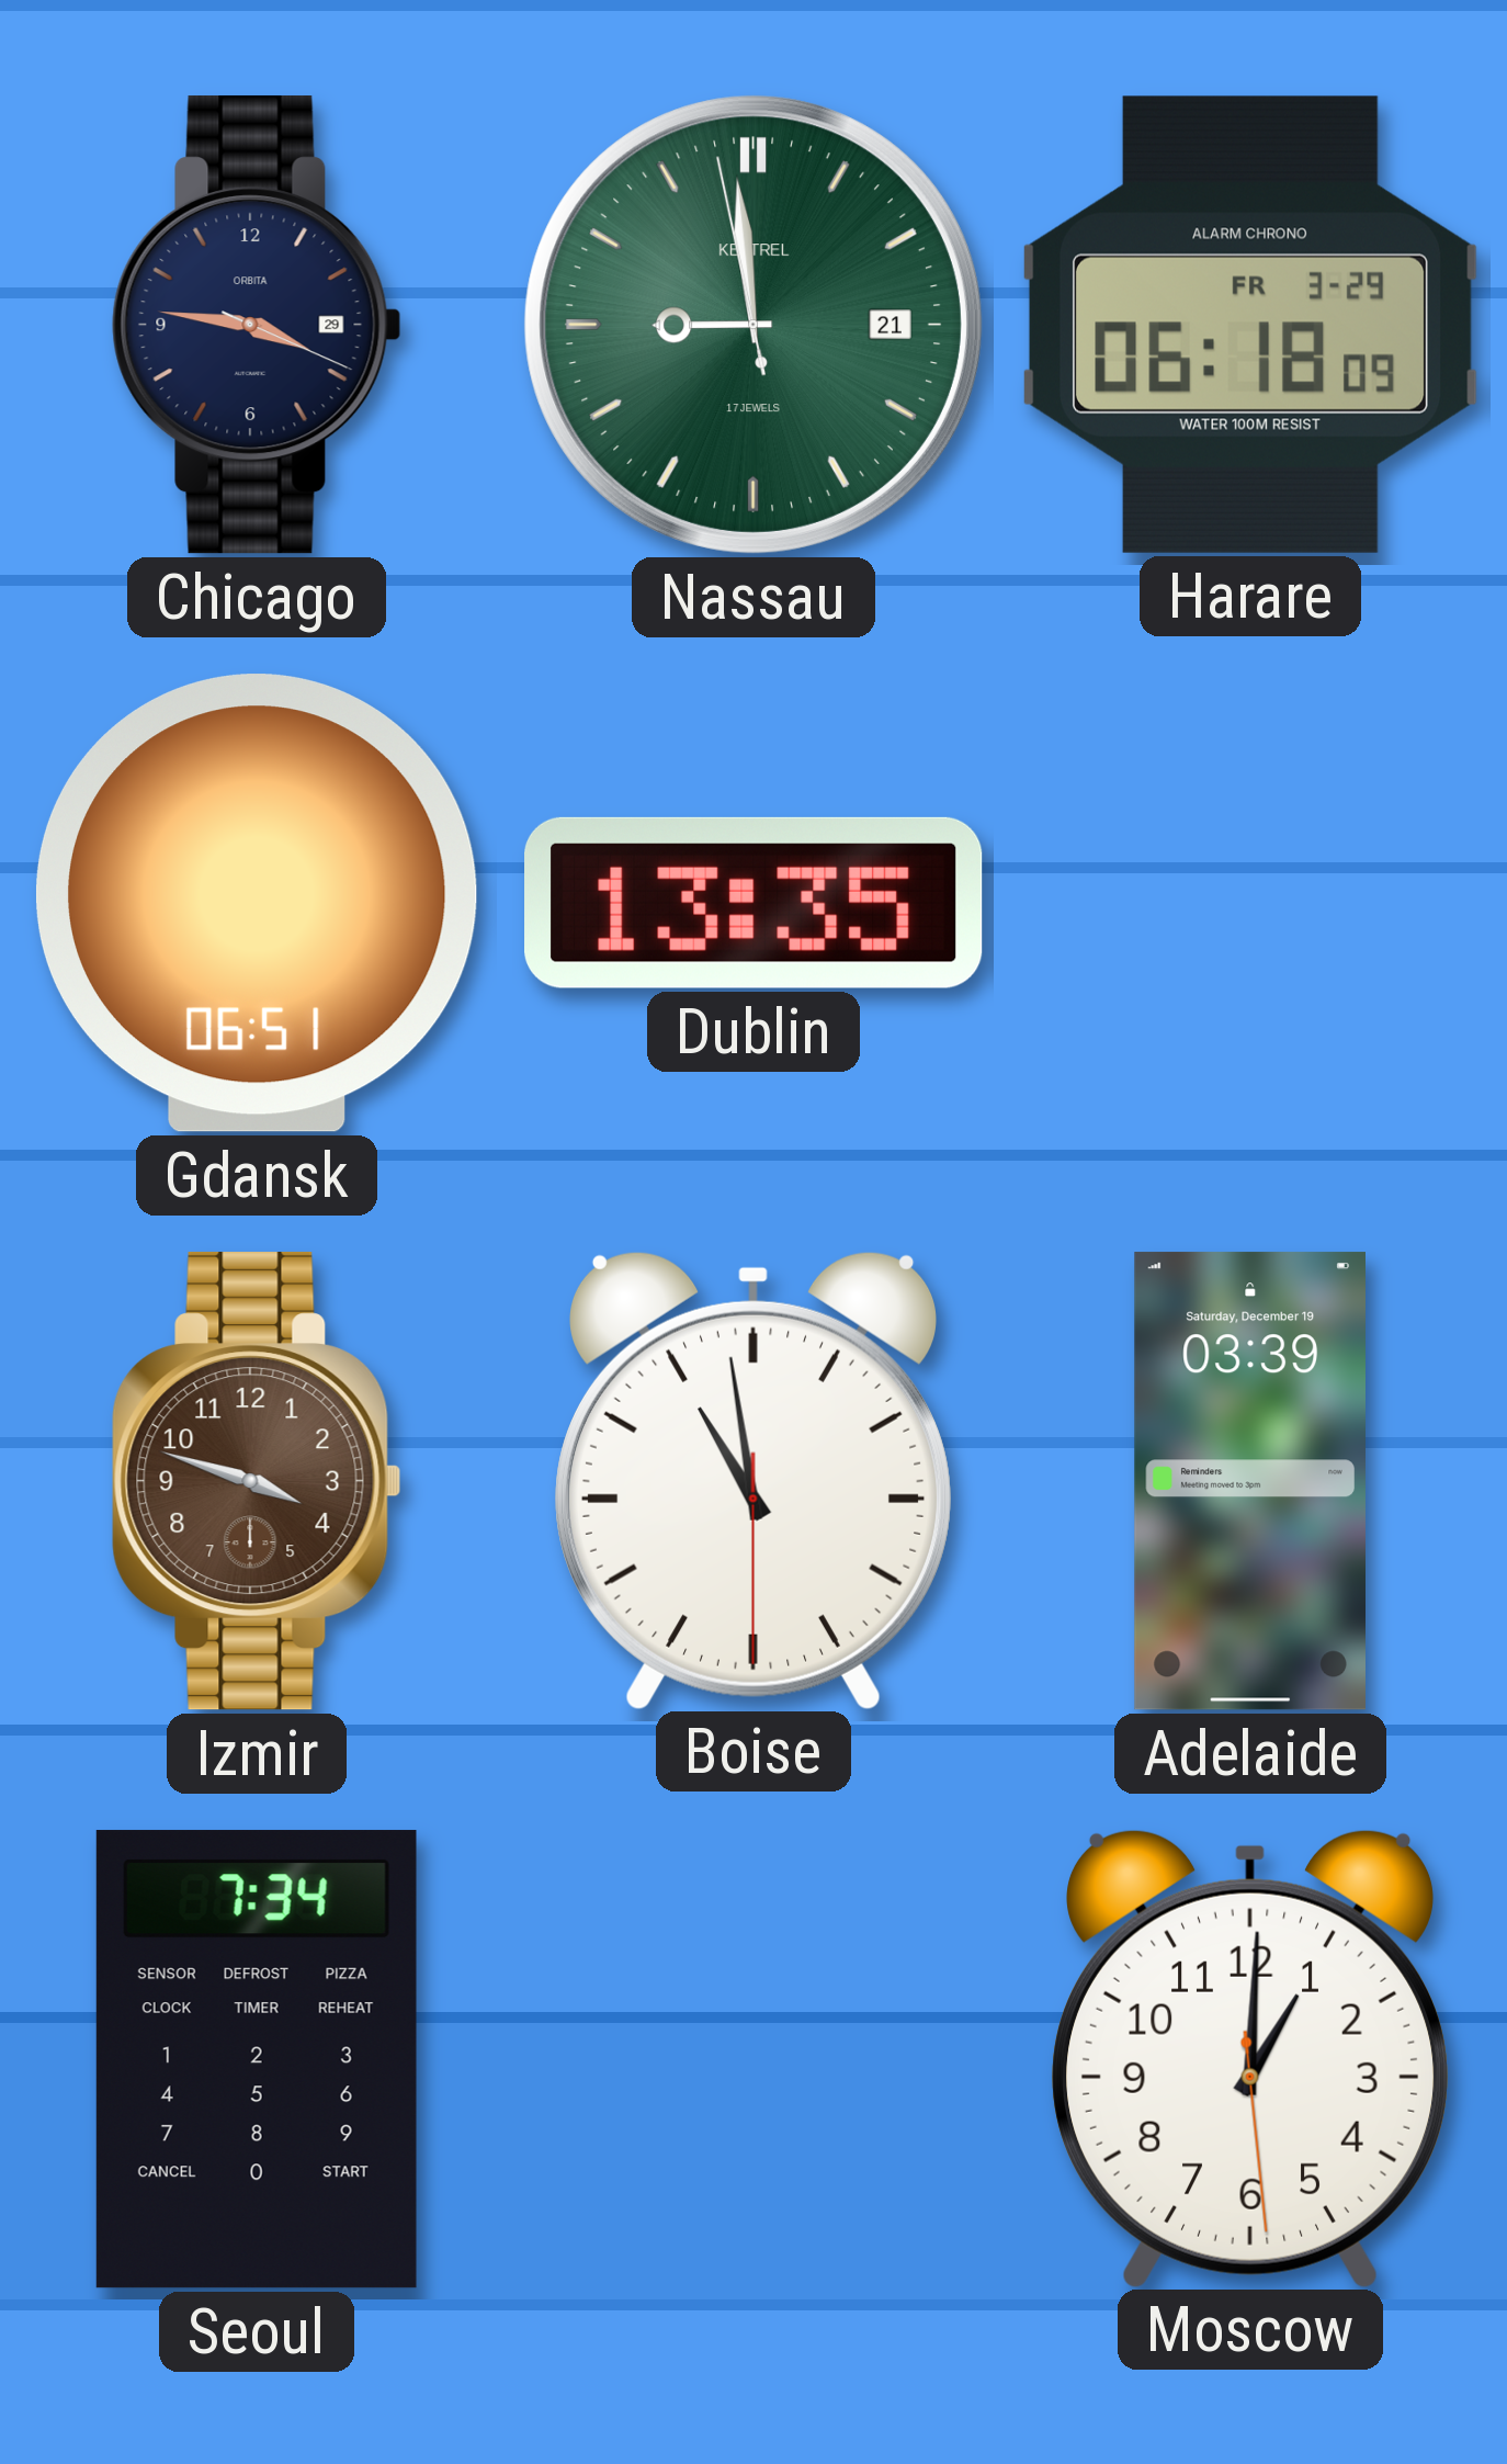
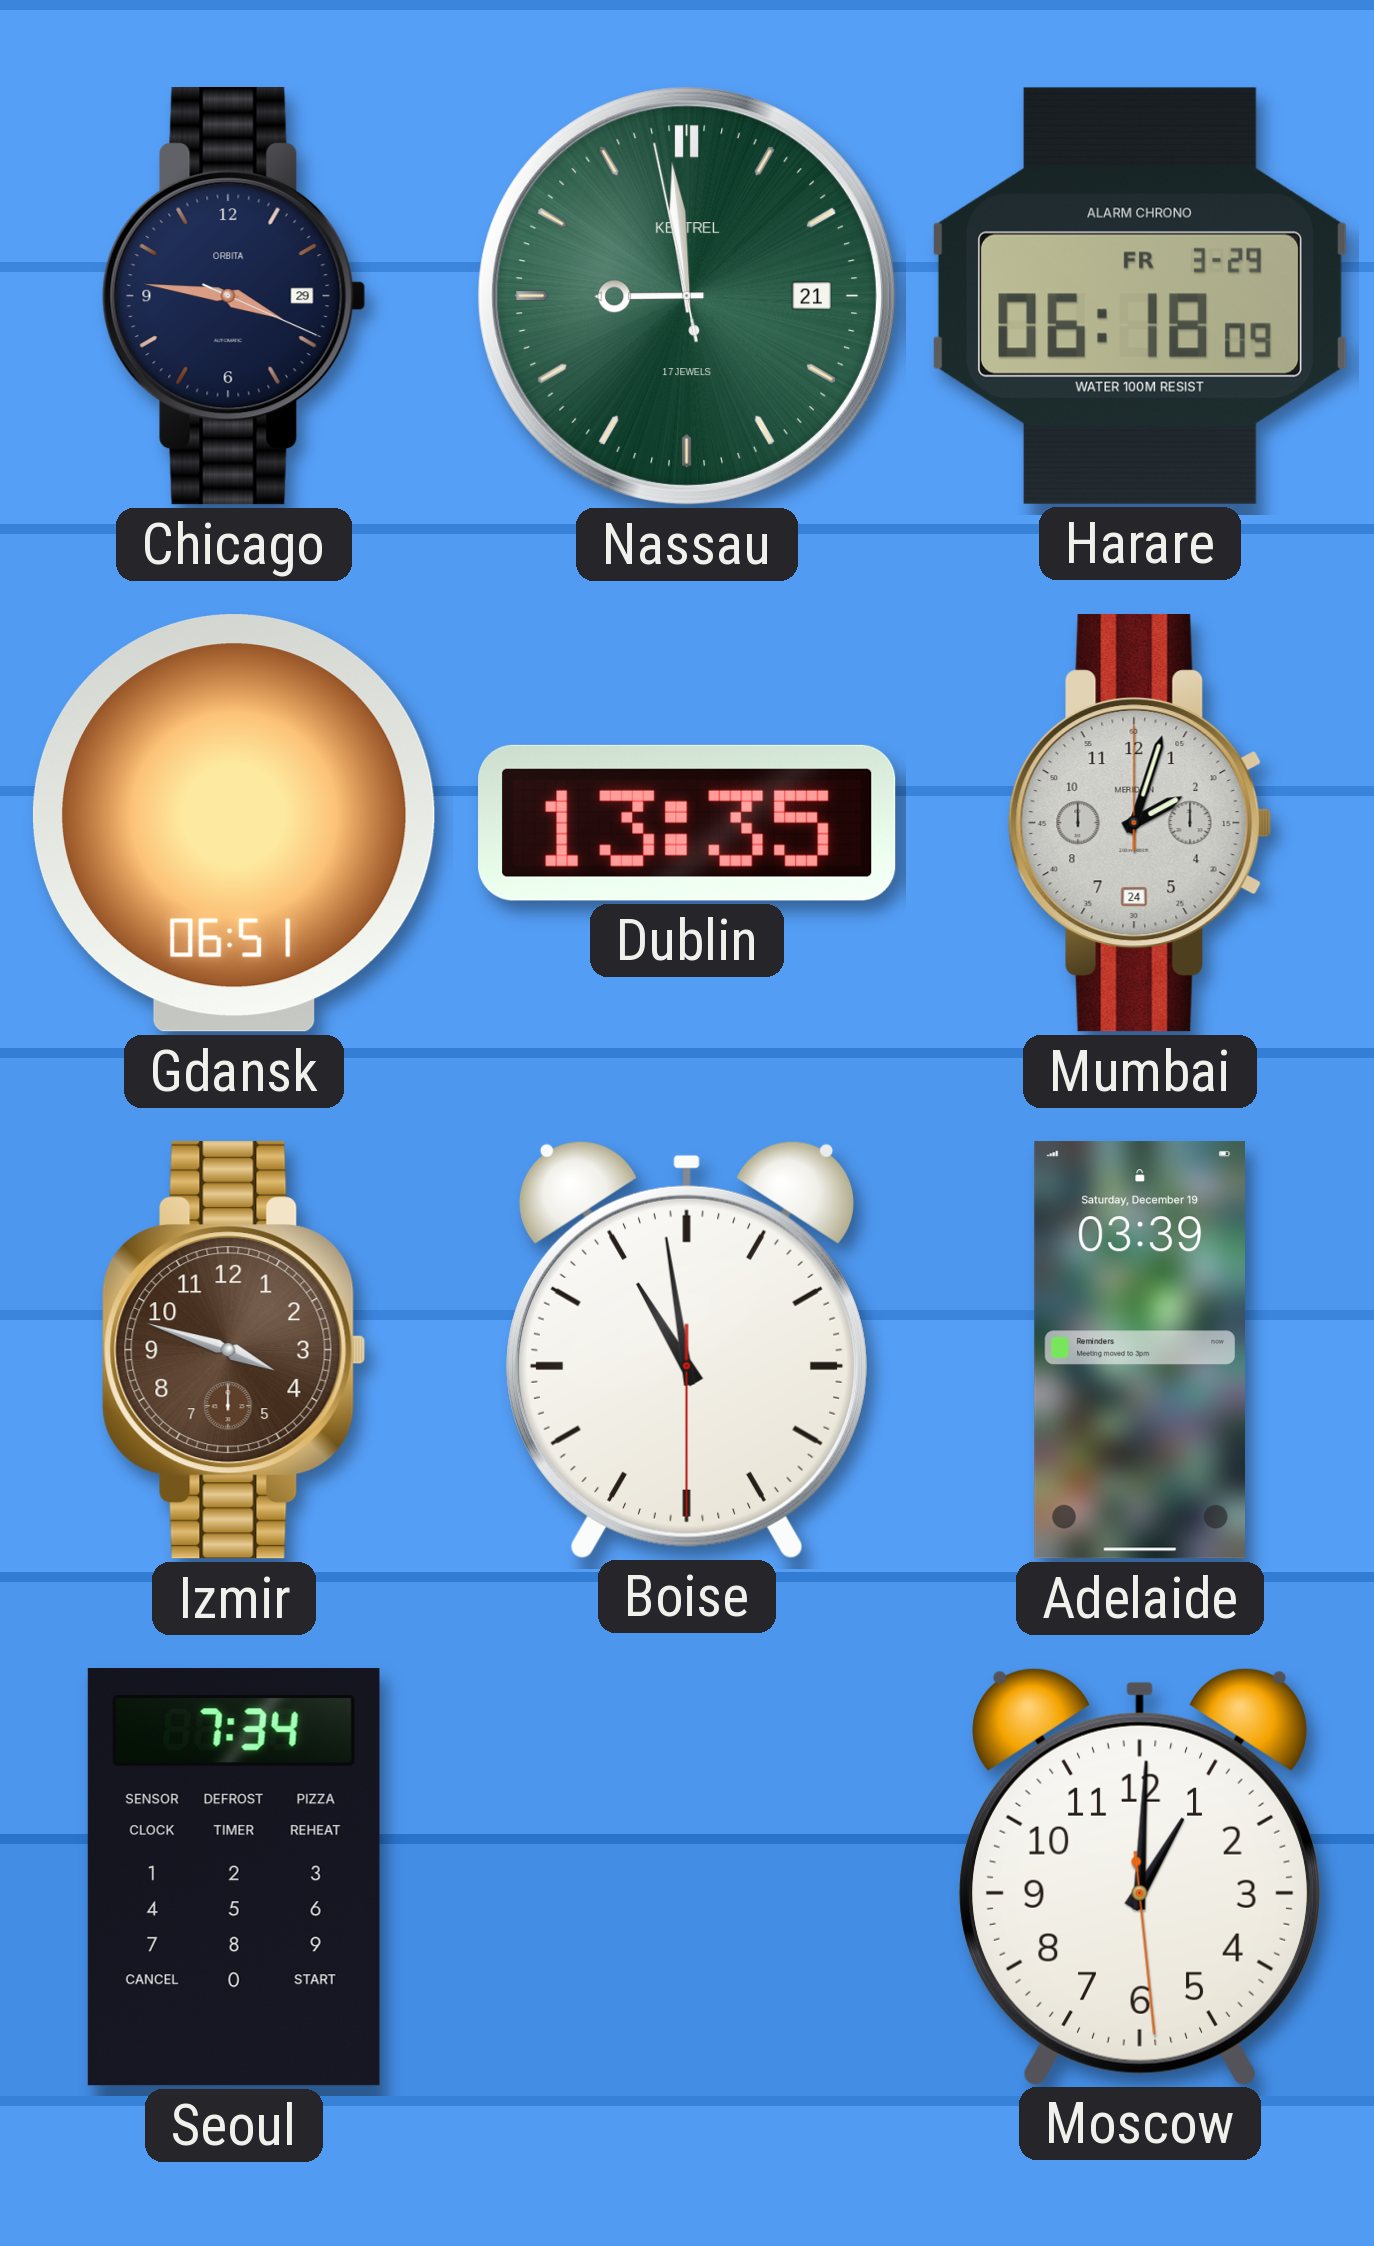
Mumbai: none -> 2:03 (1140, 824)
